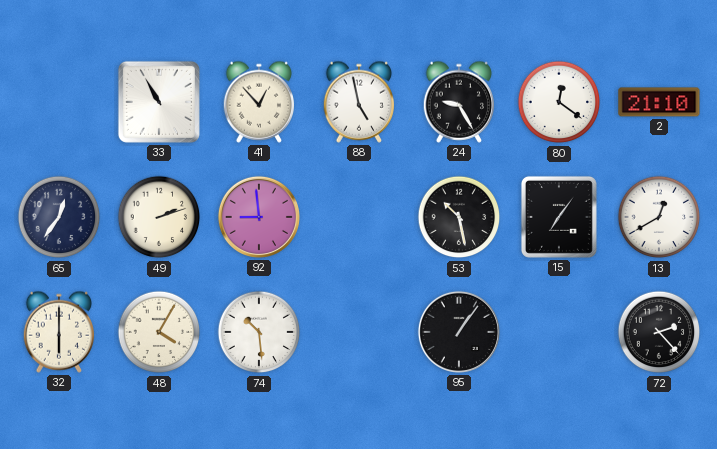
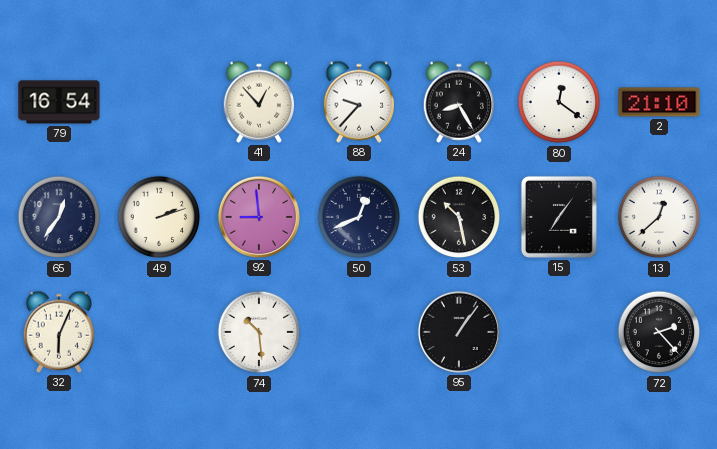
79: none -> 16:54 (59, 102)
33: 10:55 -> none (159, 102)
88: 4:58 -> 9:37 (359, 102)
24: 9:25 -> 8:25 (459, 102)
50: none -> 12:41 (359, 217)
13: 12:40 -> 12:38 (659, 217)
32: 6:00 -> 6:04 (59, 332)
48: 4:05 -> none (159, 332)
